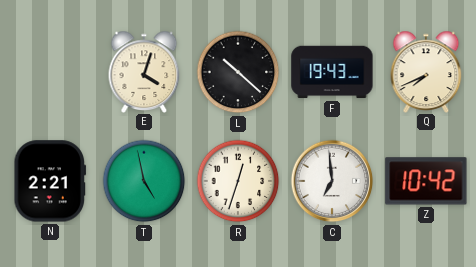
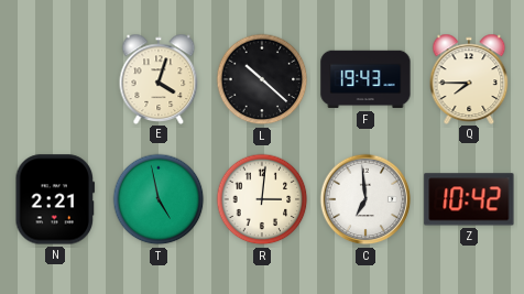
Q: 7:41 -> 7:45 (469, 78)
R: 12:33 -> 3:01 (262, 199)
